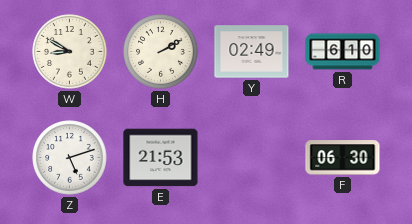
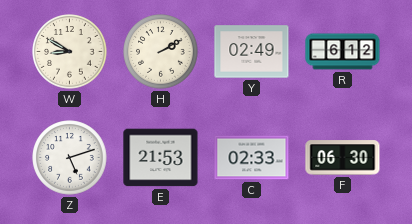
R: 6:10 -> 6:12 (343, 52)
C: none -> 02:33 (252, 158)
